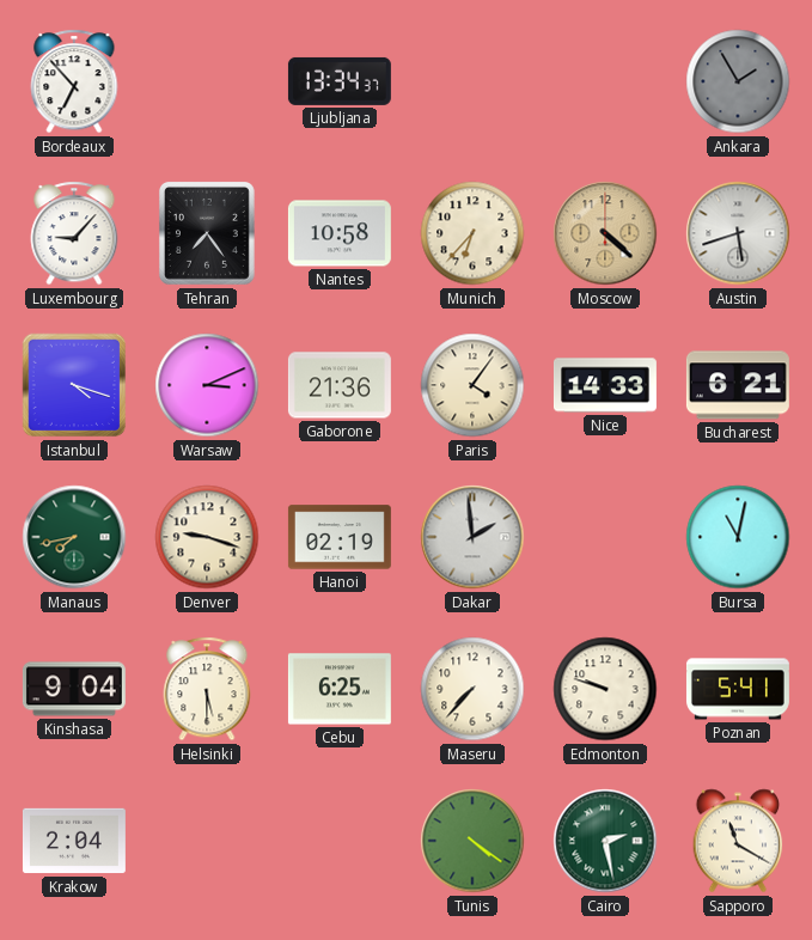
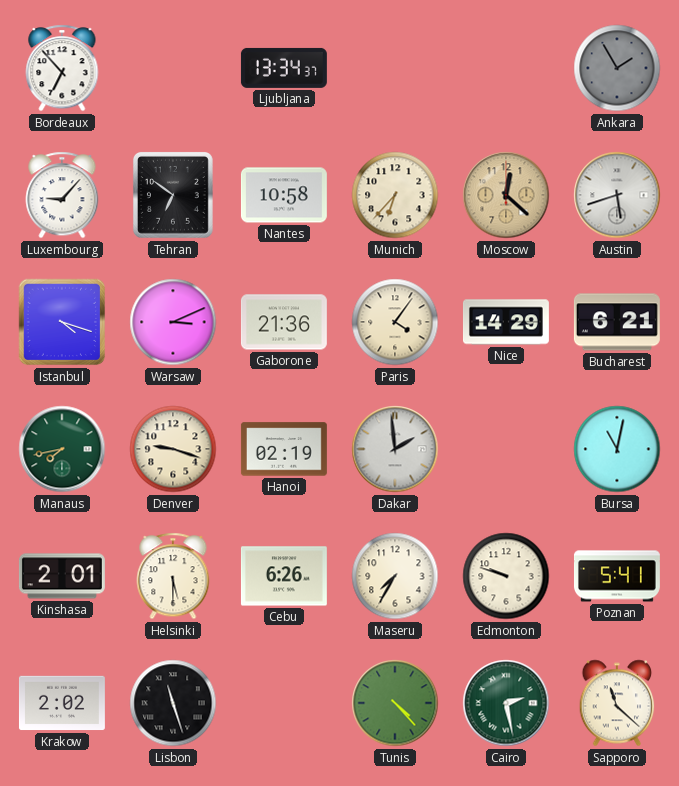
Tehran: 7:24 -> 6:51 (173, 195)
Moscow: 4:22 -> 12:22 (506, 195)
Nice: 14:33 -> 14:29 (506, 322)
Kinshasa: 9:04 -> 2:01 (62, 576)
Cebu: 6:25 -> 6:26 (284, 576)
Maseru: 7:37 -> 7:35 (395, 576)
Krakow: 2:04 -> 2:02 (62, 703)
Lisbon: none -> 11:27 (173, 703)
Tunis: 4:21 -> 4:23 (395, 703)
Sapporo: 11:20 -> 11:22 (617, 703)
